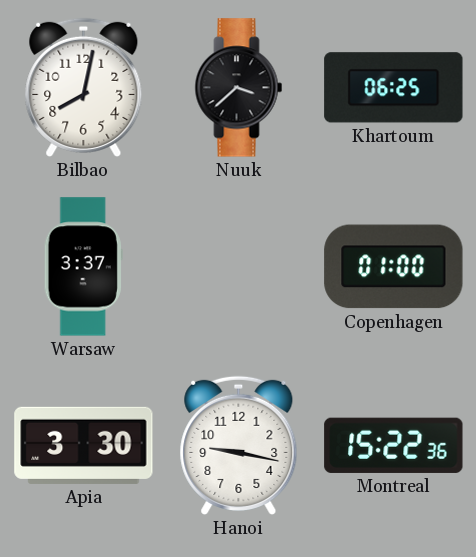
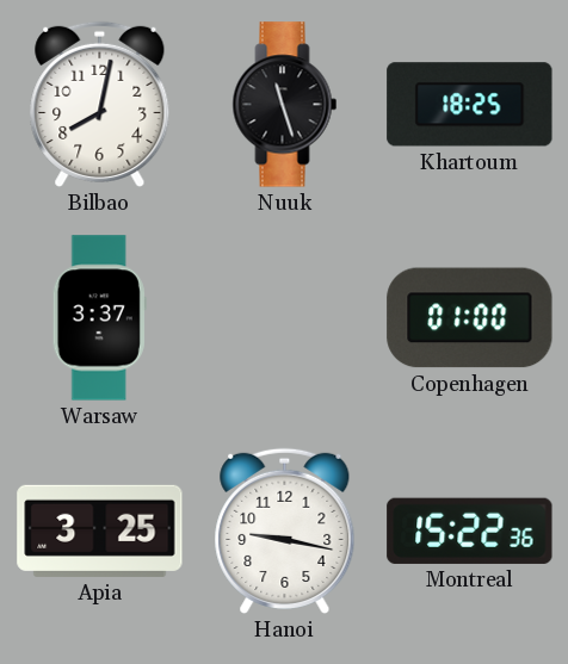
Nuuk: 3:38 -> 11:27 (285, 105)
Khartoum: 06:25 -> 18:25 (470, 105)
Apia: 3:30 -> 3:25 (100, 530)
